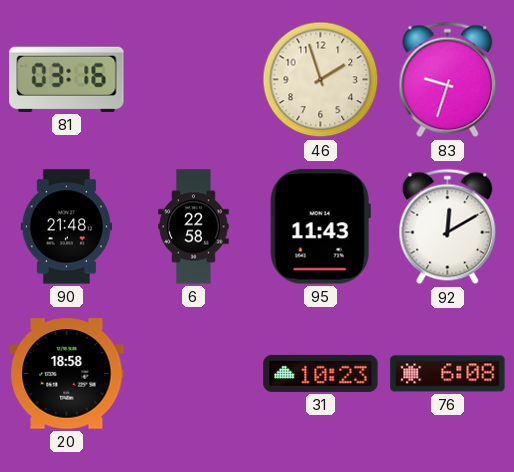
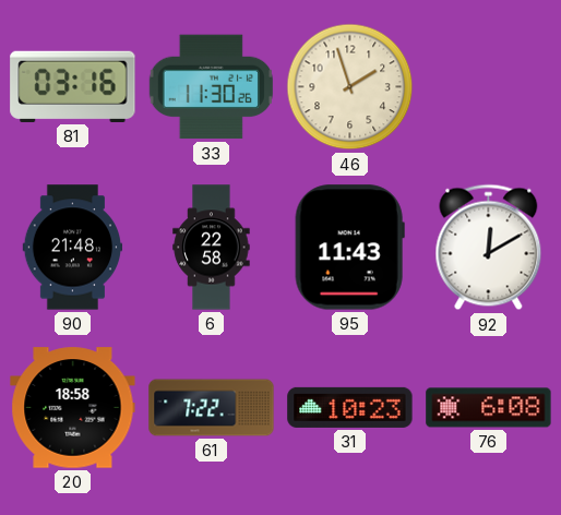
33: none -> 11:30 (211, 87)
83: 9:33 -> none (448, 80)
61: none -> 7:22 (212, 408)
